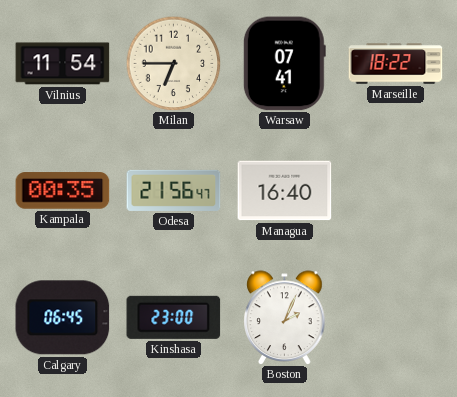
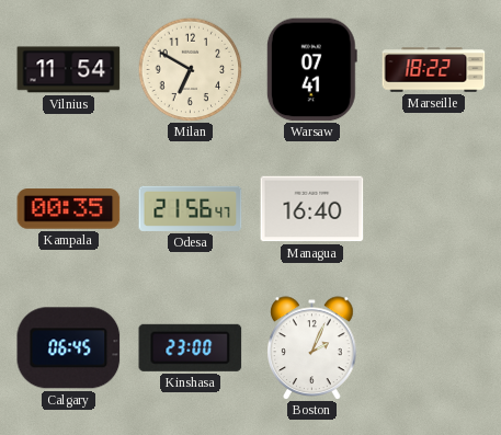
Milan: 6:45 -> 6:50 (190, 69)
